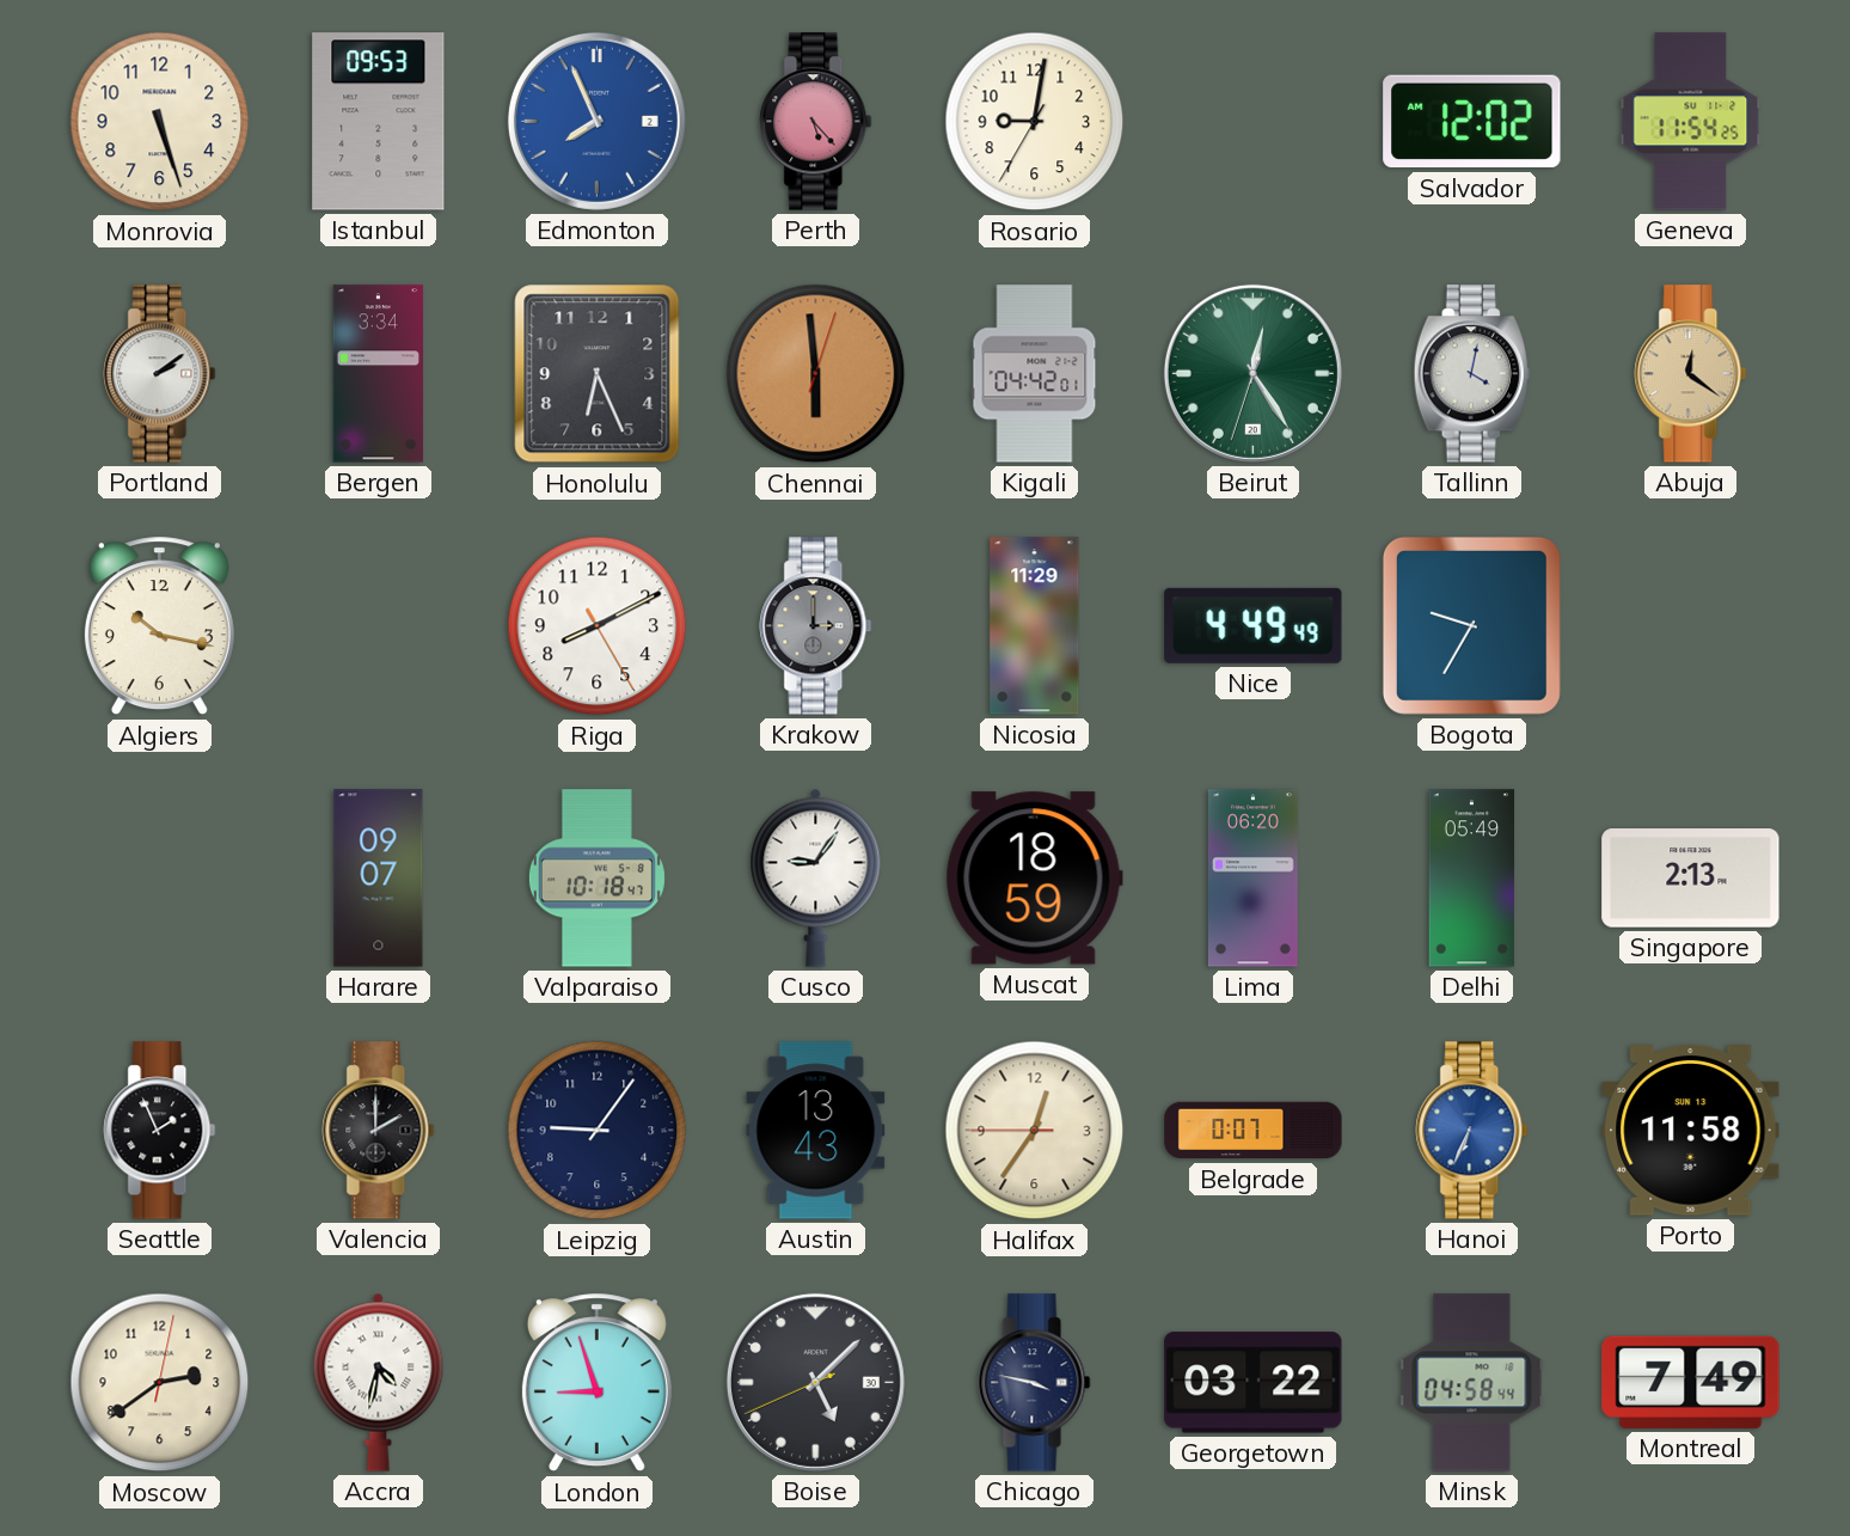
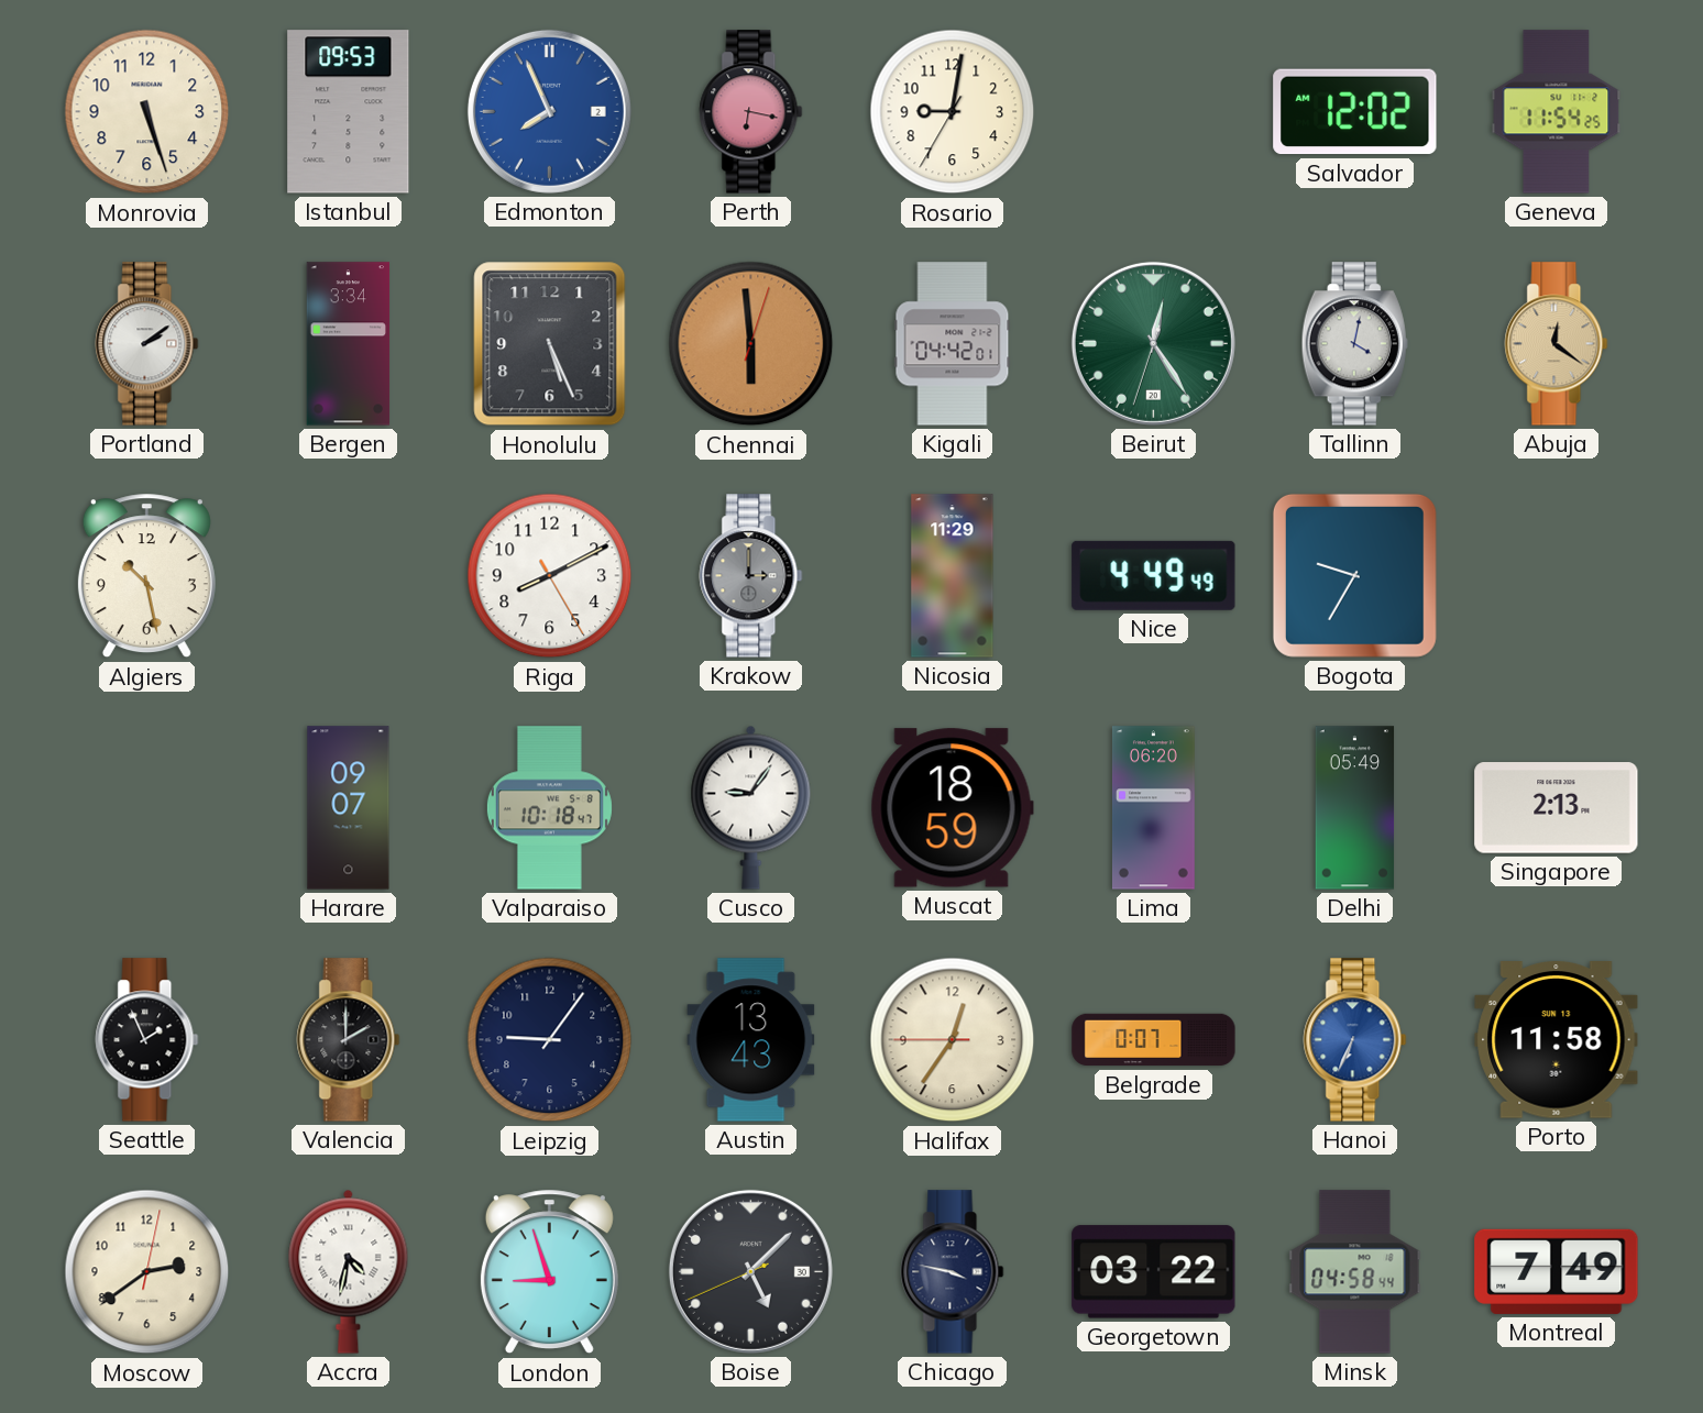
Perth: 5:23 -> 6:17 (751, 112)
Honolulu: 6:26 -> 5:26 (550, 344)
Algiers: 10:17 -> 10:28 (146, 576)
